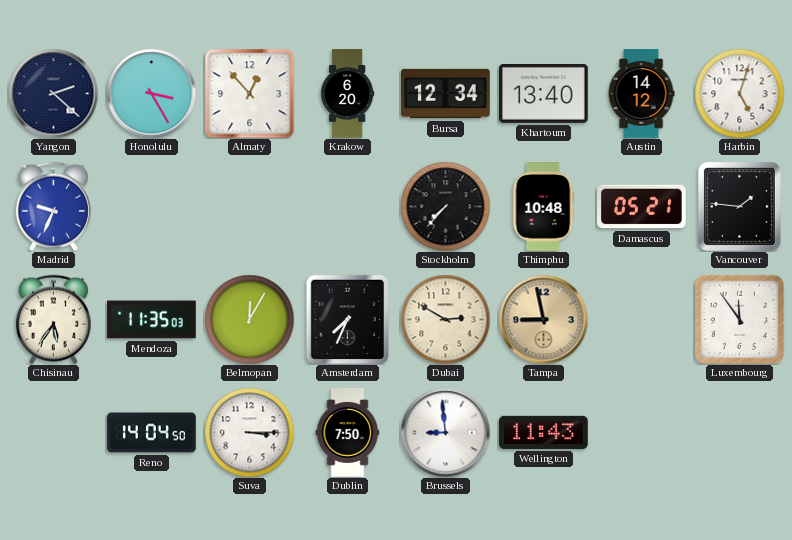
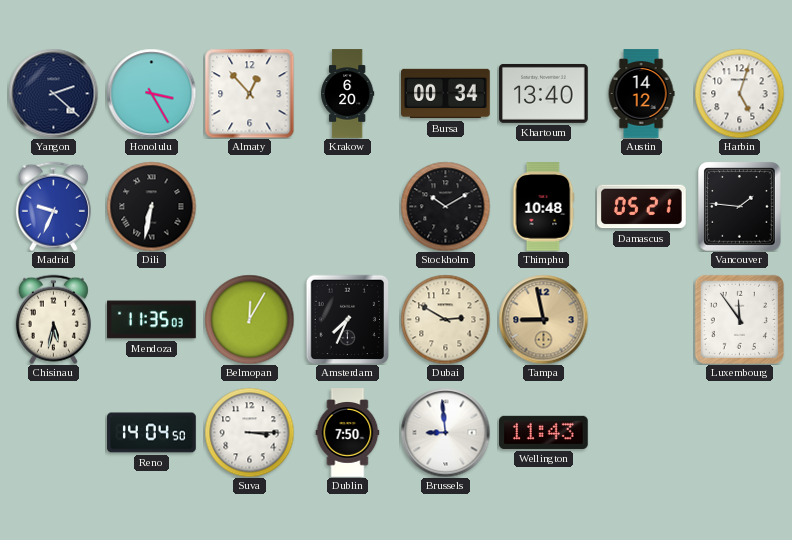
Bursa: 12:34 -> 00:34 (446, 94)
Dili: none -> 6:32 (151, 206)
Stockholm: 7:37 -> 10:10 (445, 206)
Chisinau: 5:36 -> 5:32 (53, 319)
